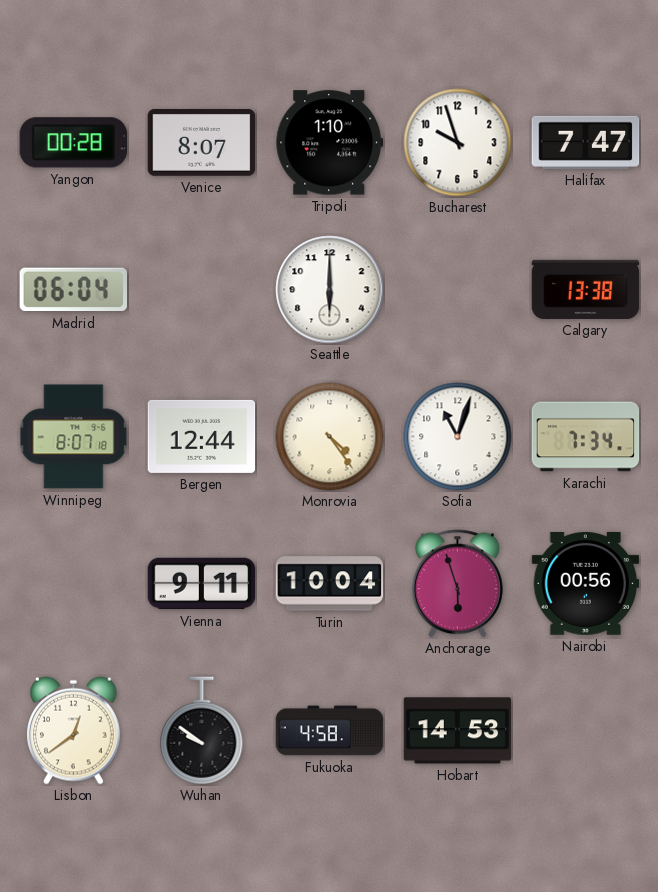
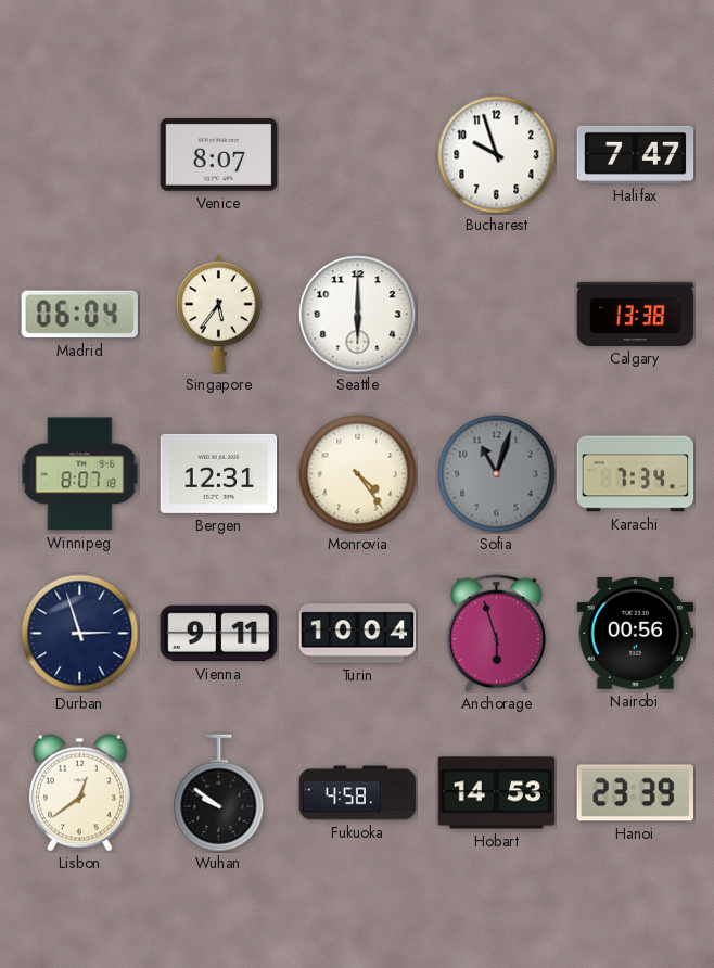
Yangon: 00:28 -> none (74, 143)
Tripoli: 1:10 -> none (330, 143)
Singapore: none -> 5:36 (219, 315)
Bergen: 12:44 -> 12:31 (219, 473)
Sofia dial: white -> grey (497, 474)
Durban: none -> 2:57 (80, 634)
Hanoi: none -> 23:39 (636, 793)
